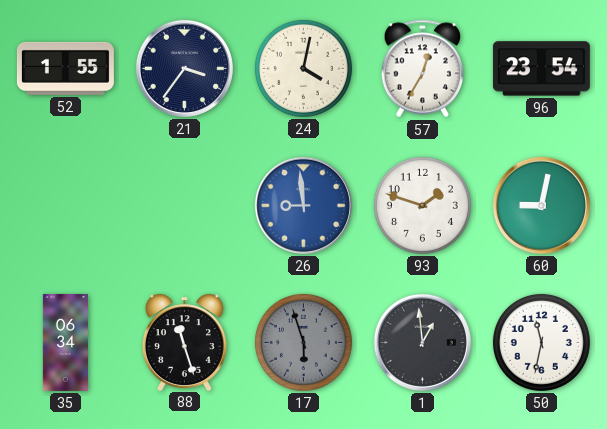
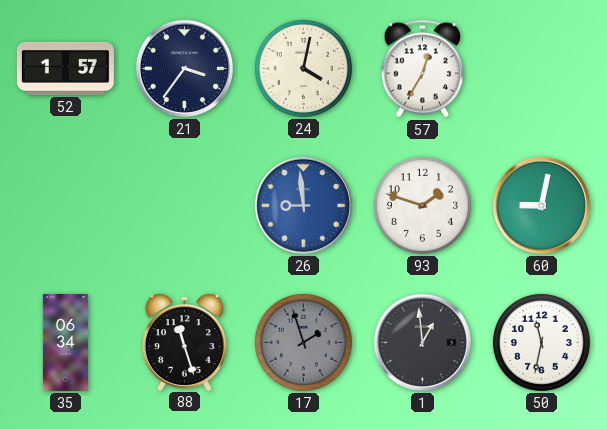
52: 1:55 -> 1:57 (65, 68)
96: 23:54 -> none (541, 69)
17: 5:57 -> 1:57 (303, 342)
